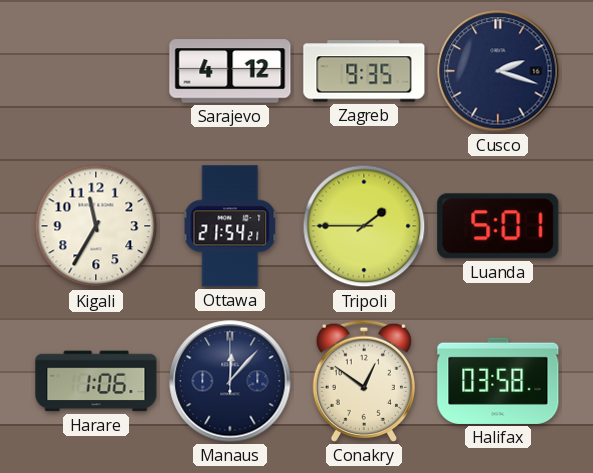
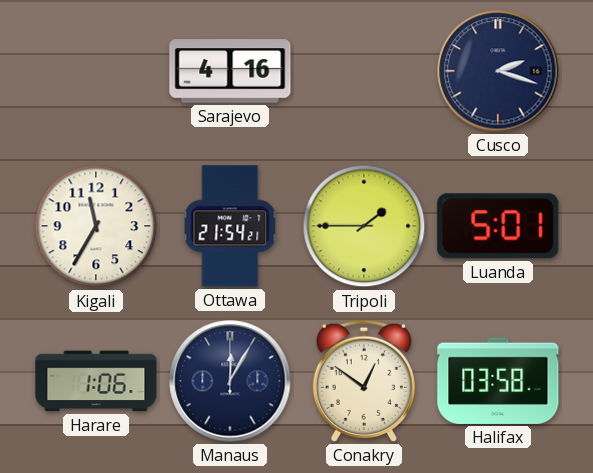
Sarajevo: 4:12 -> 4:16 (230, 71)
Zagreb: 9:35 -> none (364, 71)
Manaus: 12:07 -> 12:05 (230, 381)
